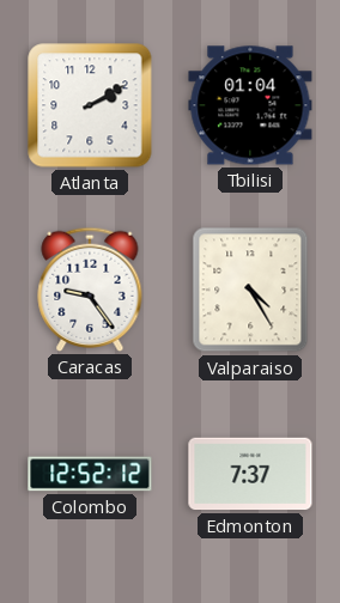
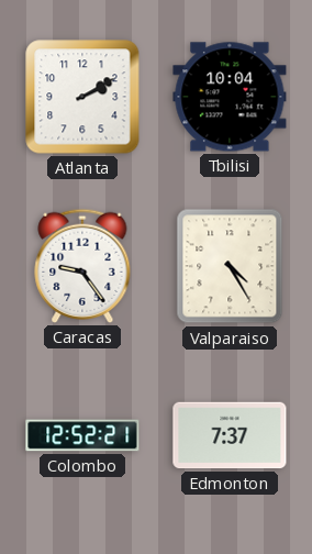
Tbilisi: 01:04 -> 10:04 (230, 97)
Colombo: 12:52:12 -> 12:52:21 (82, 435)
